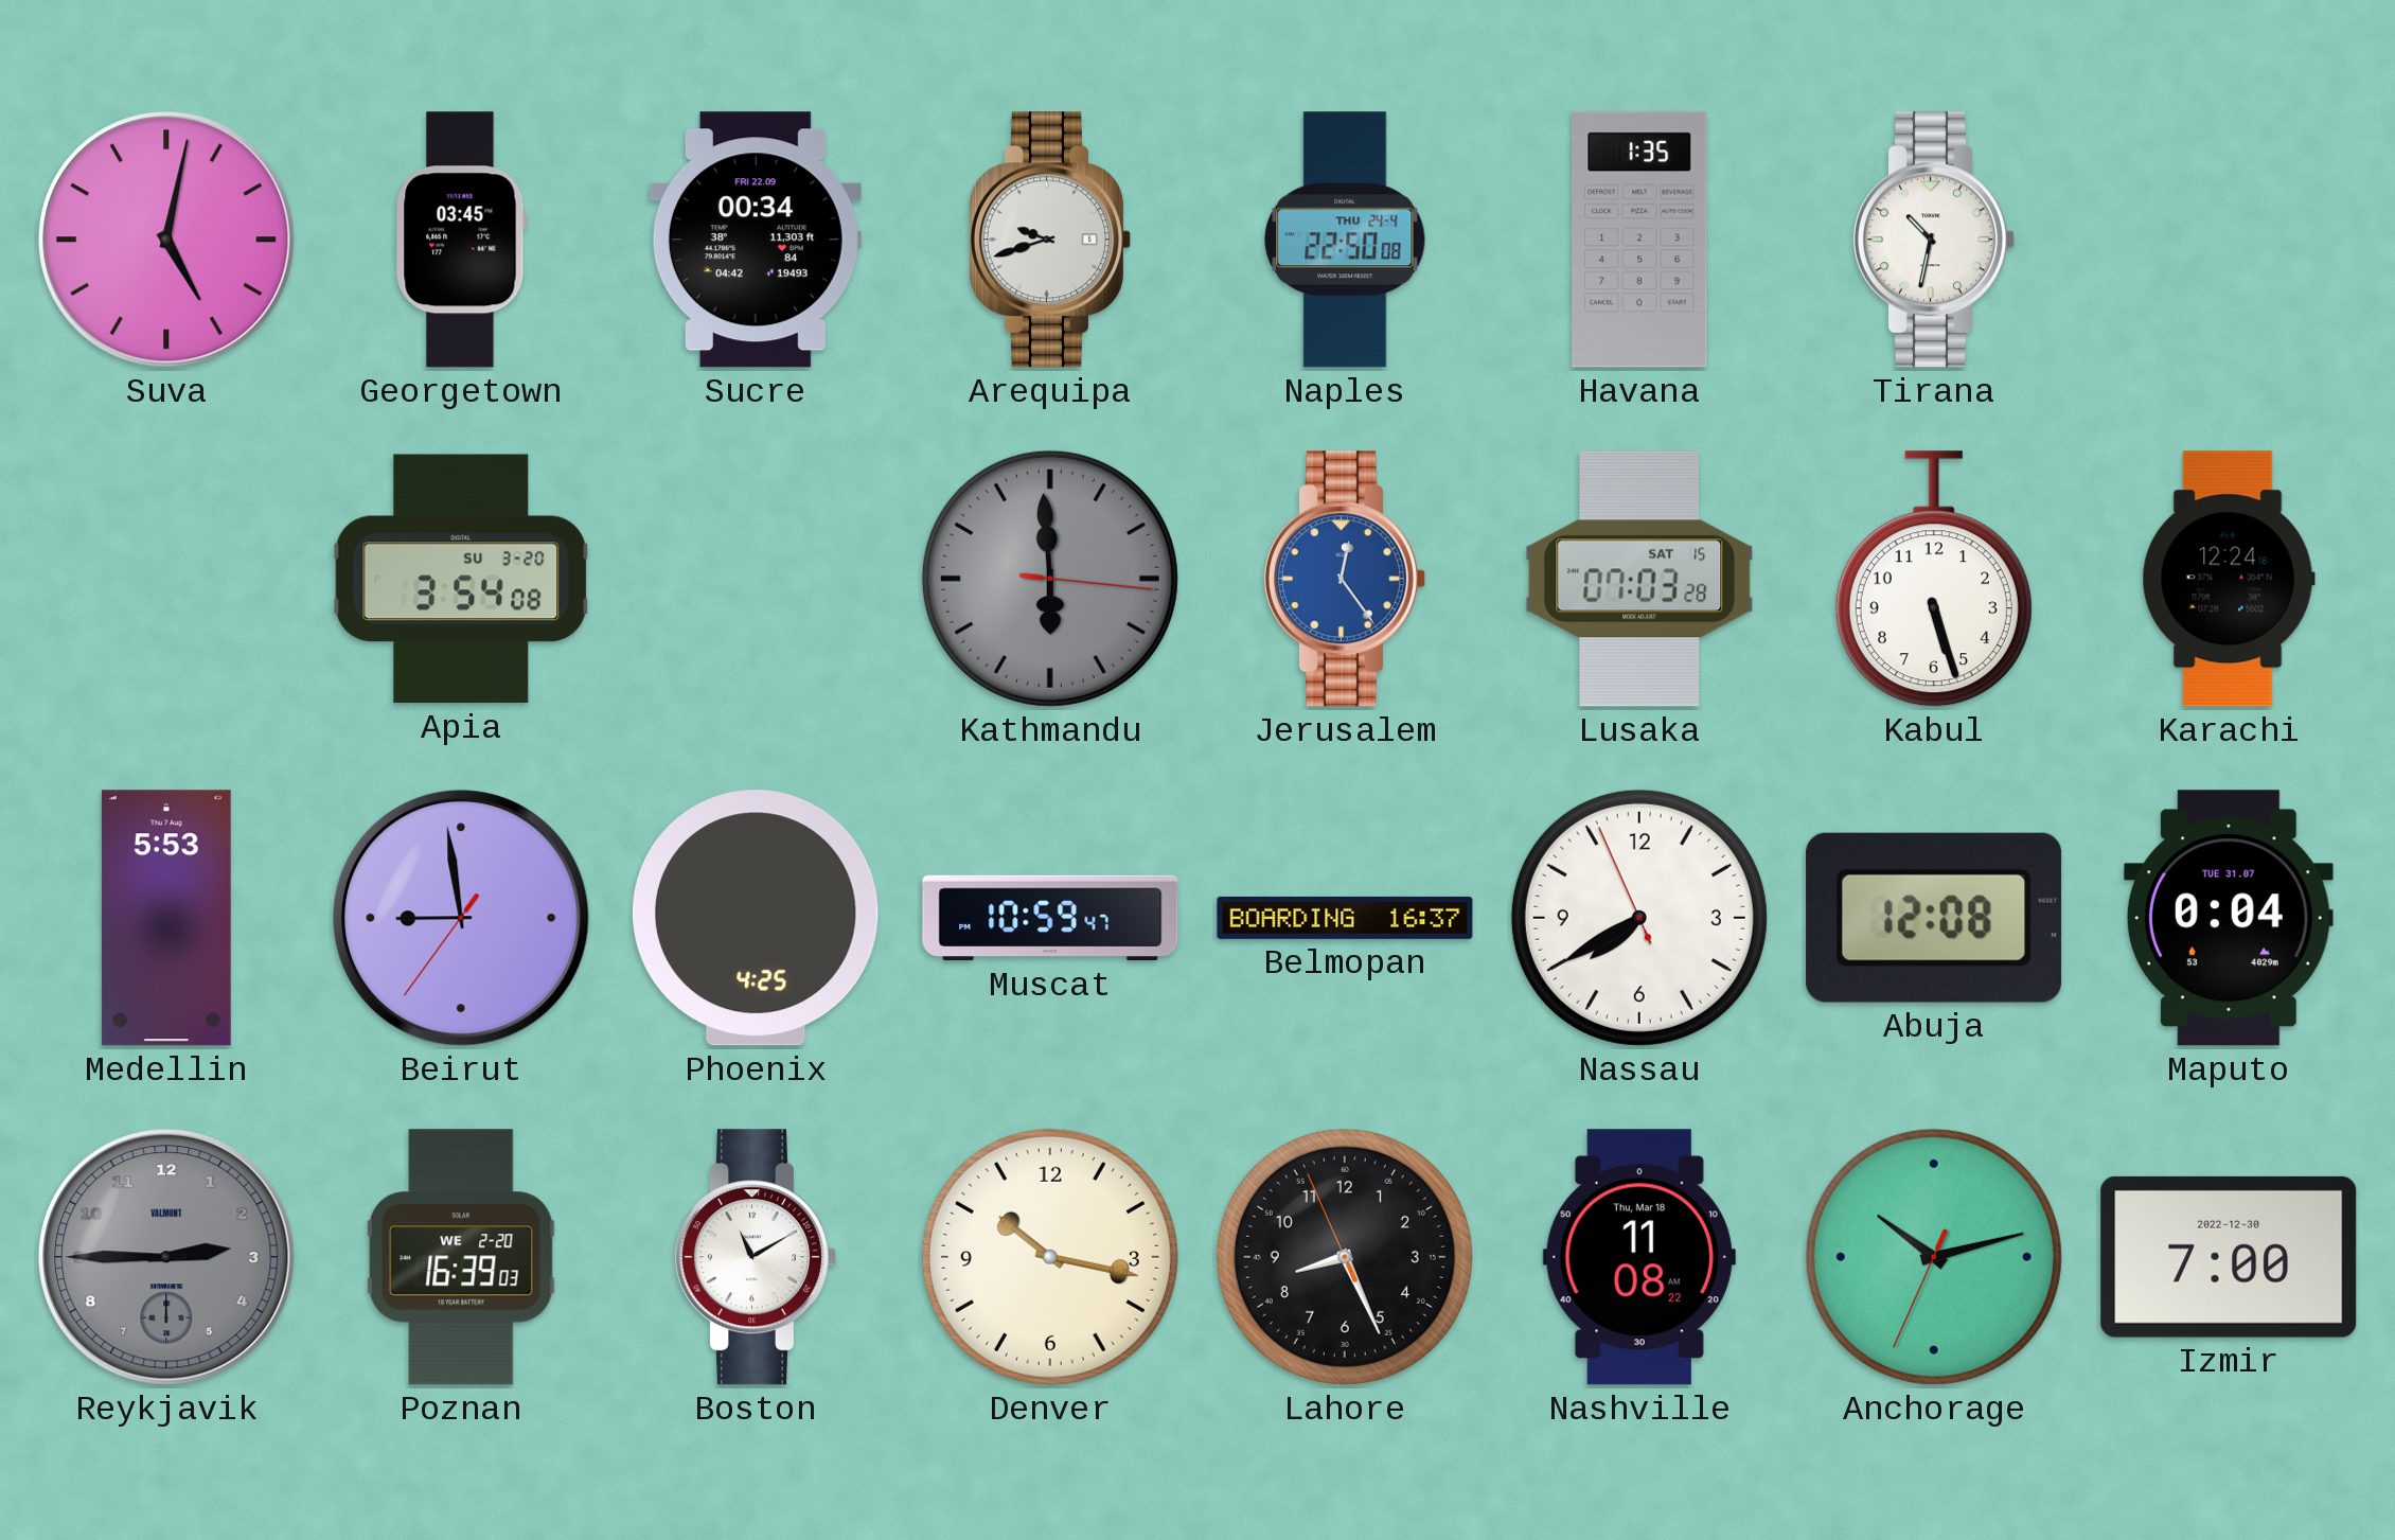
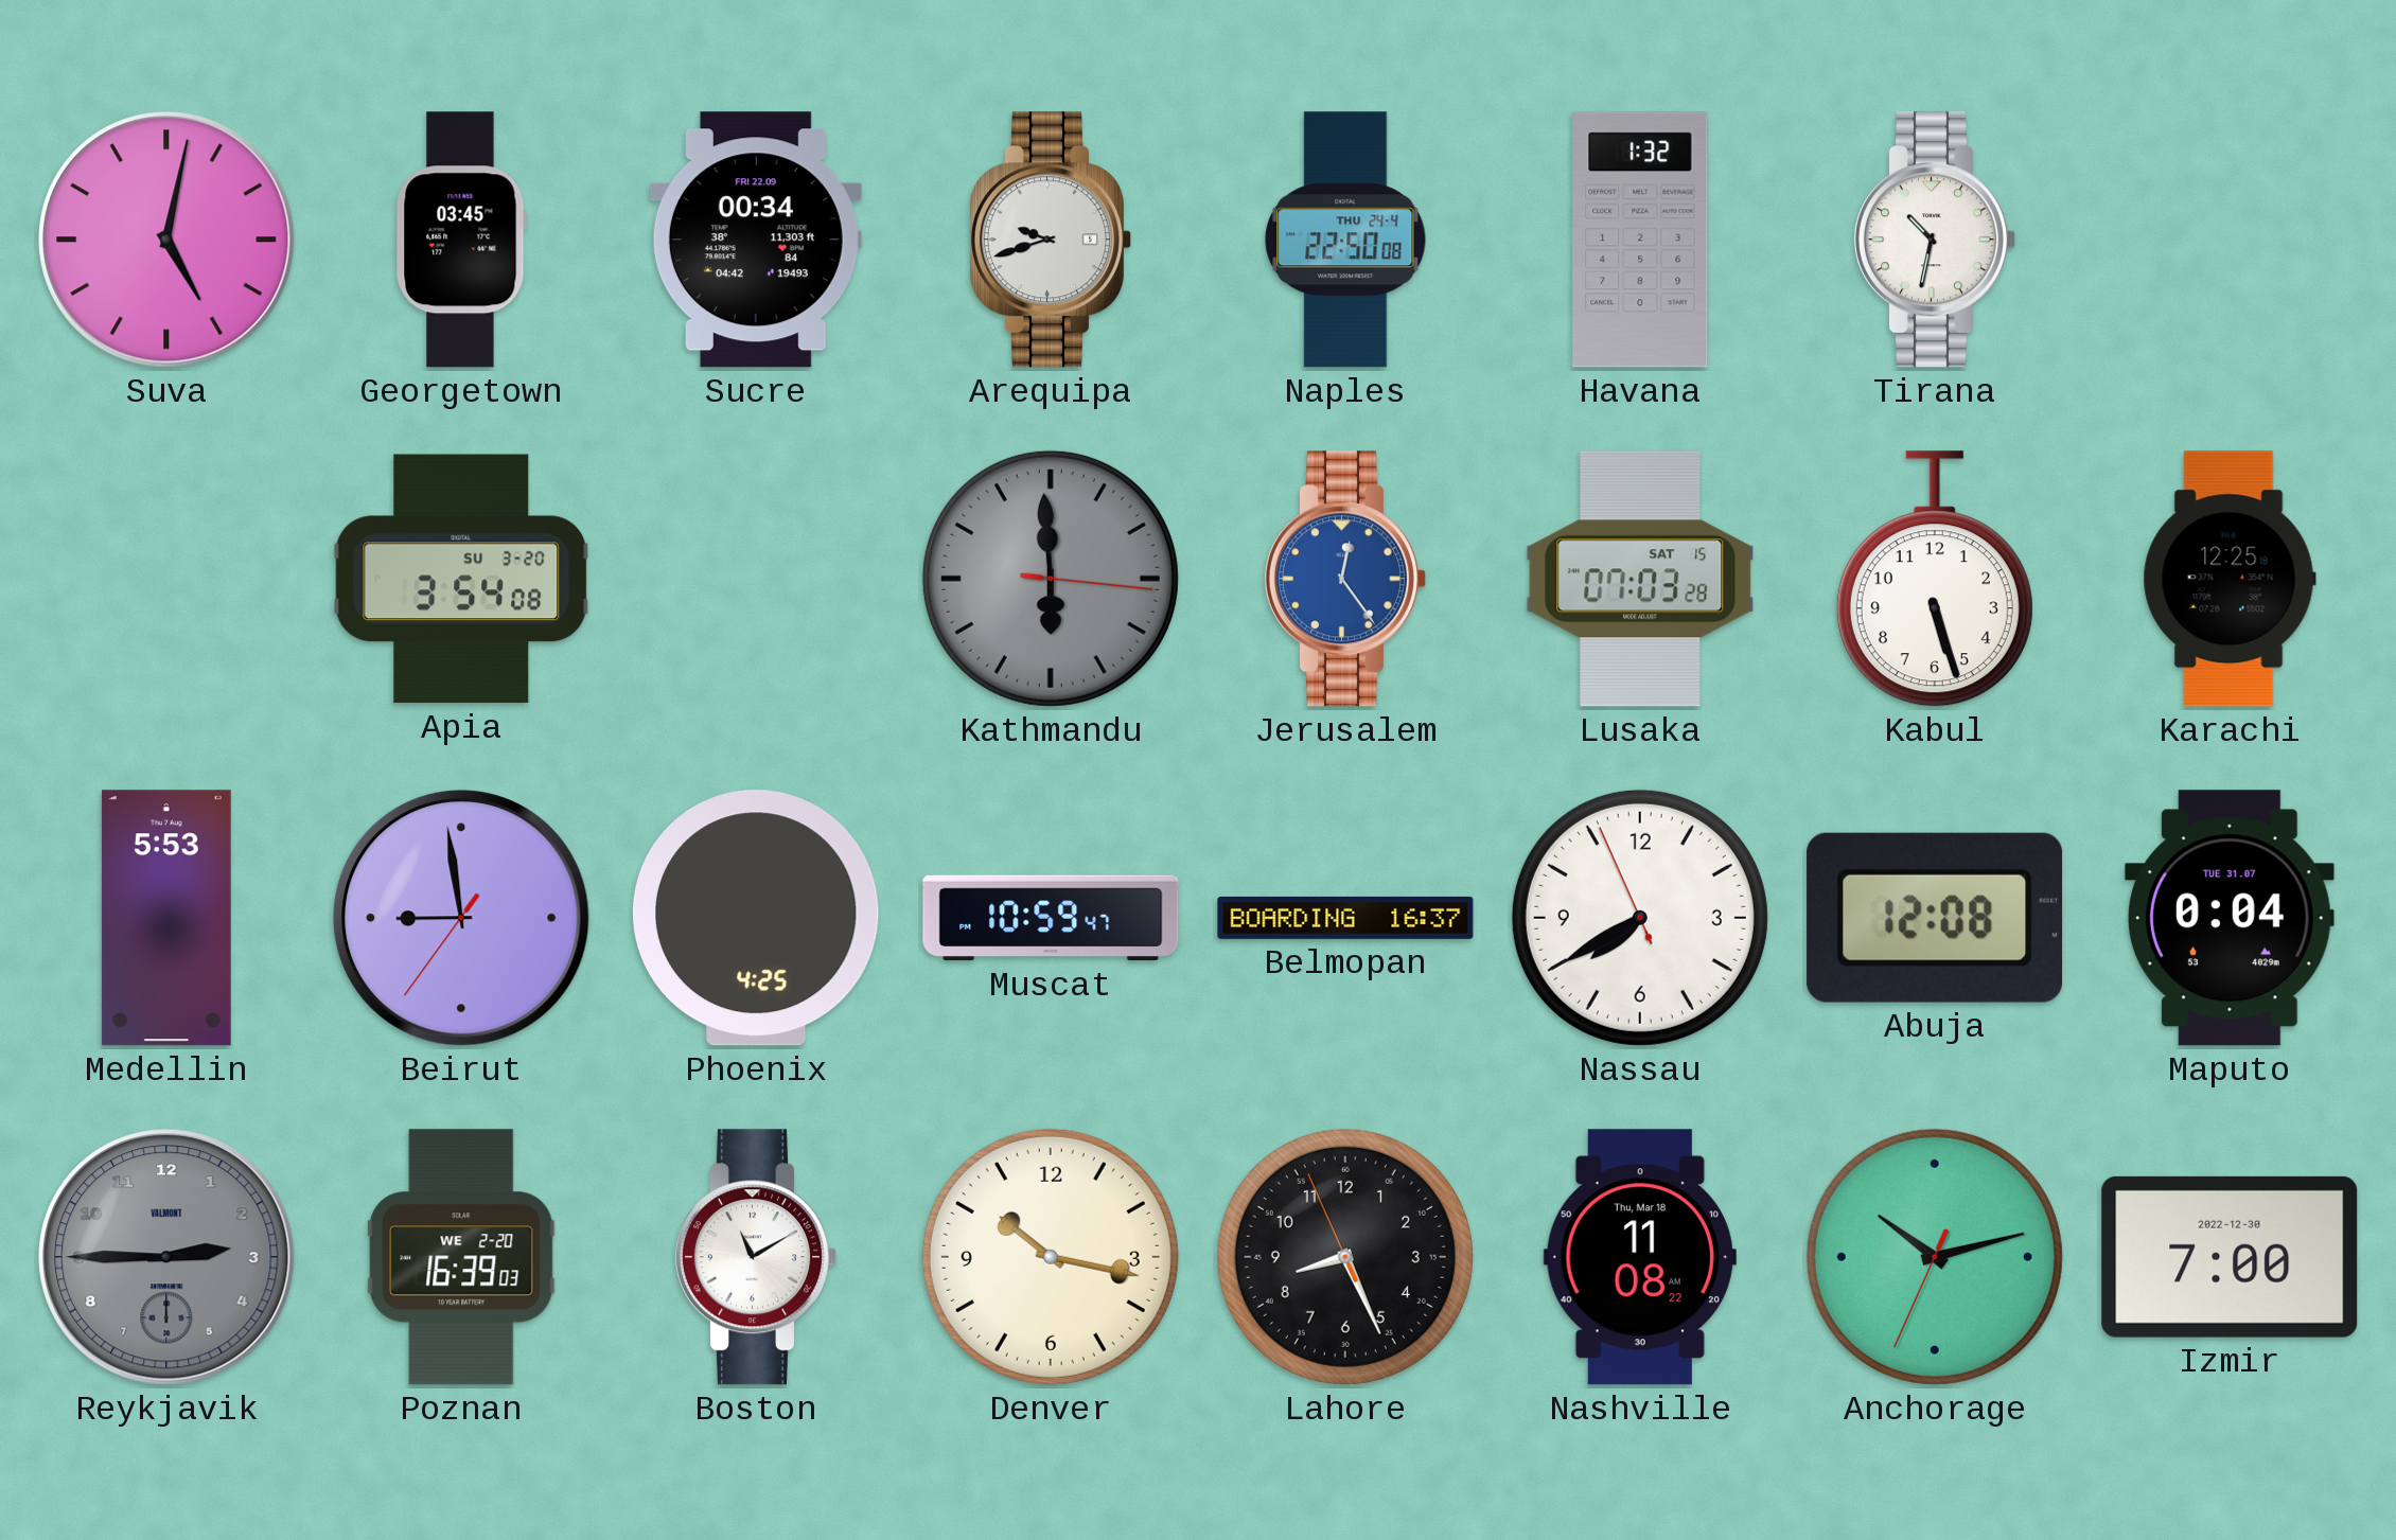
Havana: 1:35 -> 1:32 (1640, 240)
Karachi: 12:24 -> 12:25 (2230, 579)
